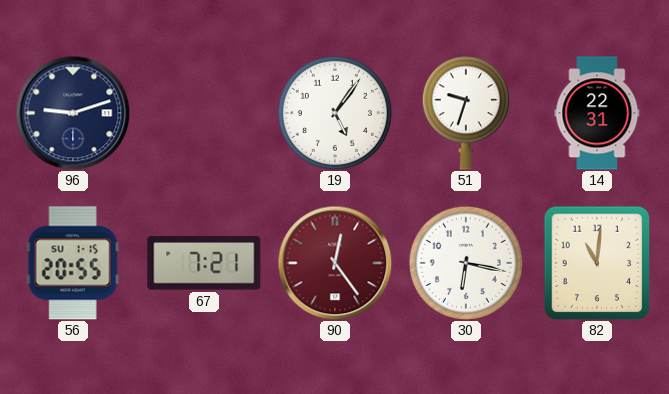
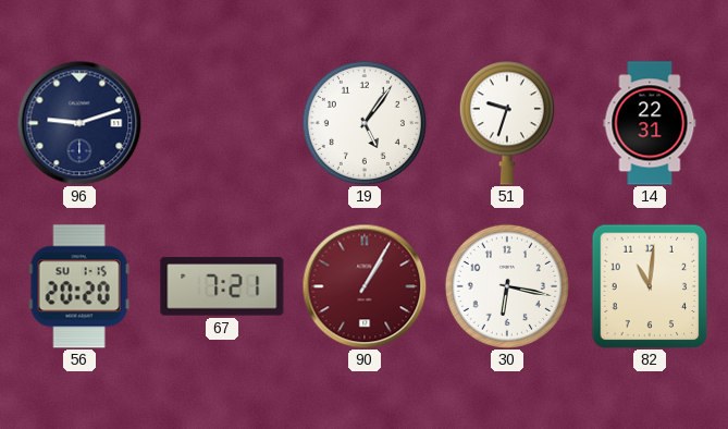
56: 20:55 -> 20:20 (79, 286)
90: 12:24 -> 1:05 (365, 286)
